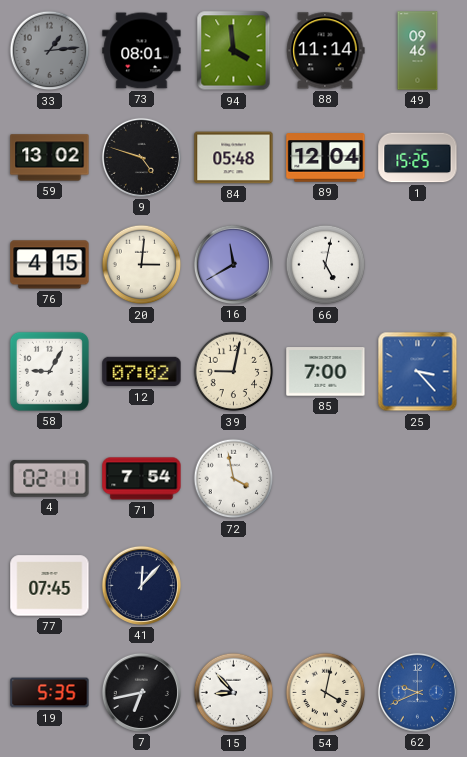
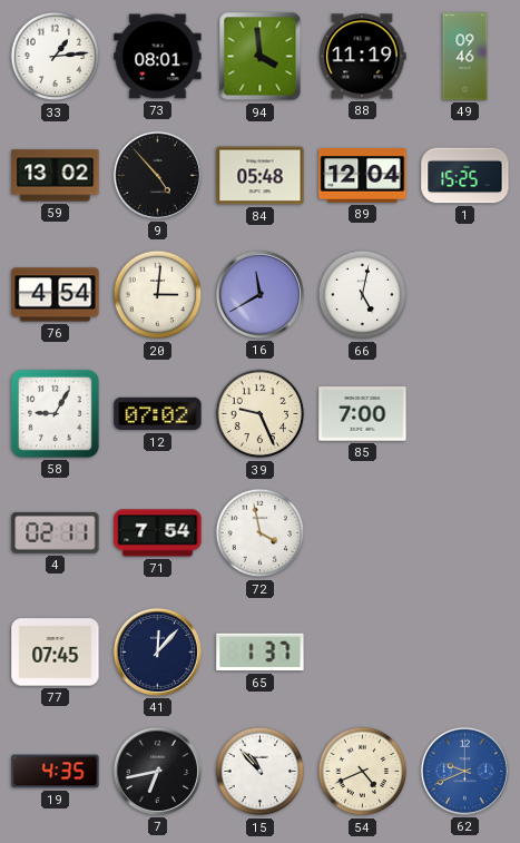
33 dial: grey -> white (56, 57)
88: 11:14 -> 11:19 (363, 57)
9: 4:48 -> 4:53 (157, 175)
76: 4:15 -> 4:54 (56, 295)
39: 9:02 -> 9:26 (261, 414)
25: 3:23 -> none (418, 372)
65: none -> 1:37 (261, 653)
19: 5:35 -> 4:35 (56, 772)
15: 8:53 -> 10:53 (261, 772)
54: 4:02 -> 4:41 (363, 772)
